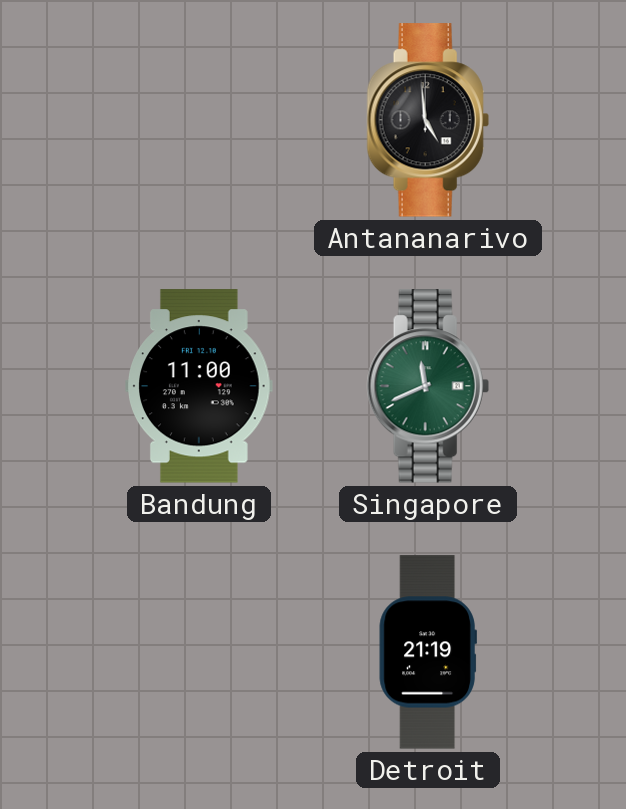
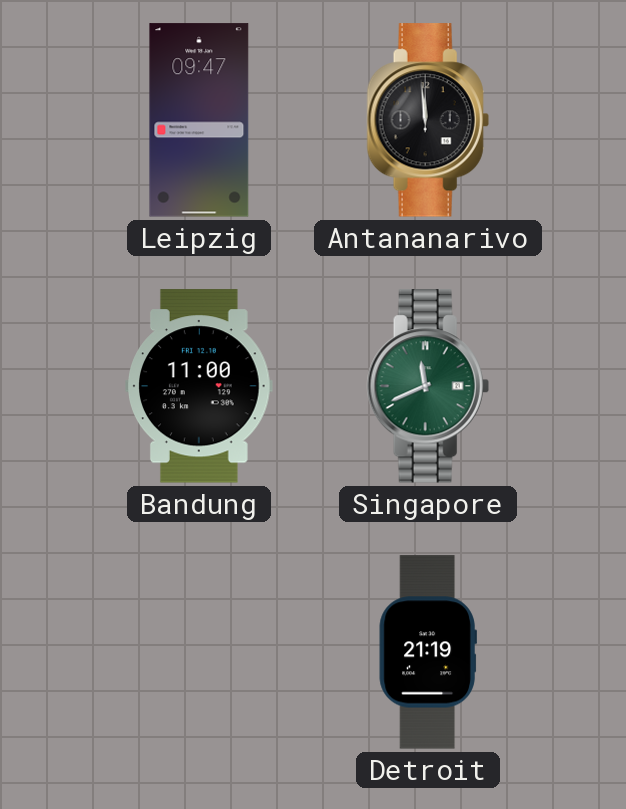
Leipzig: none -> 09:47 (199, 120)
Antananarivo: 4:59 -> 11:59 (428, 120)
